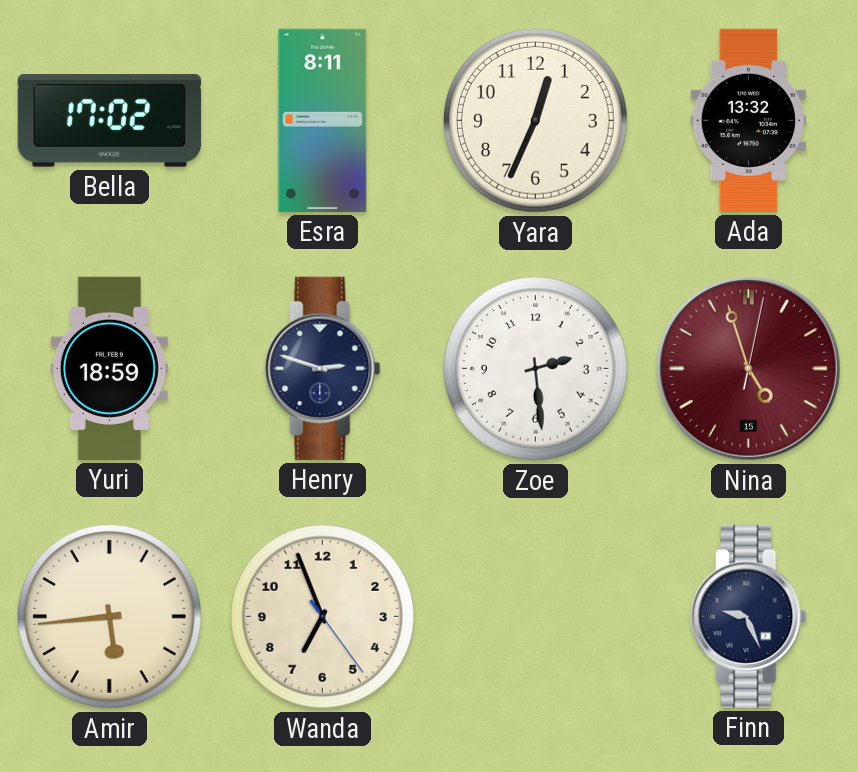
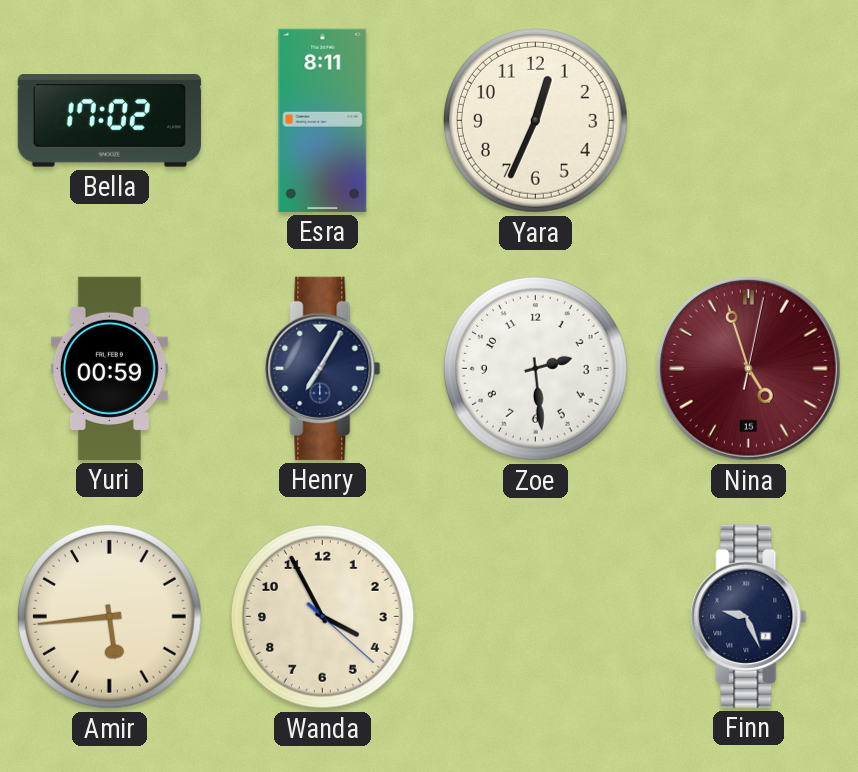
Ada: 13:32 -> none (748, 120)
Yuri: 18:59 -> 00:59 (109, 368)
Henry: 2:48 -> 7:05 (323, 368)
Wanda: 6:56 -> 3:55 (322, 616)
